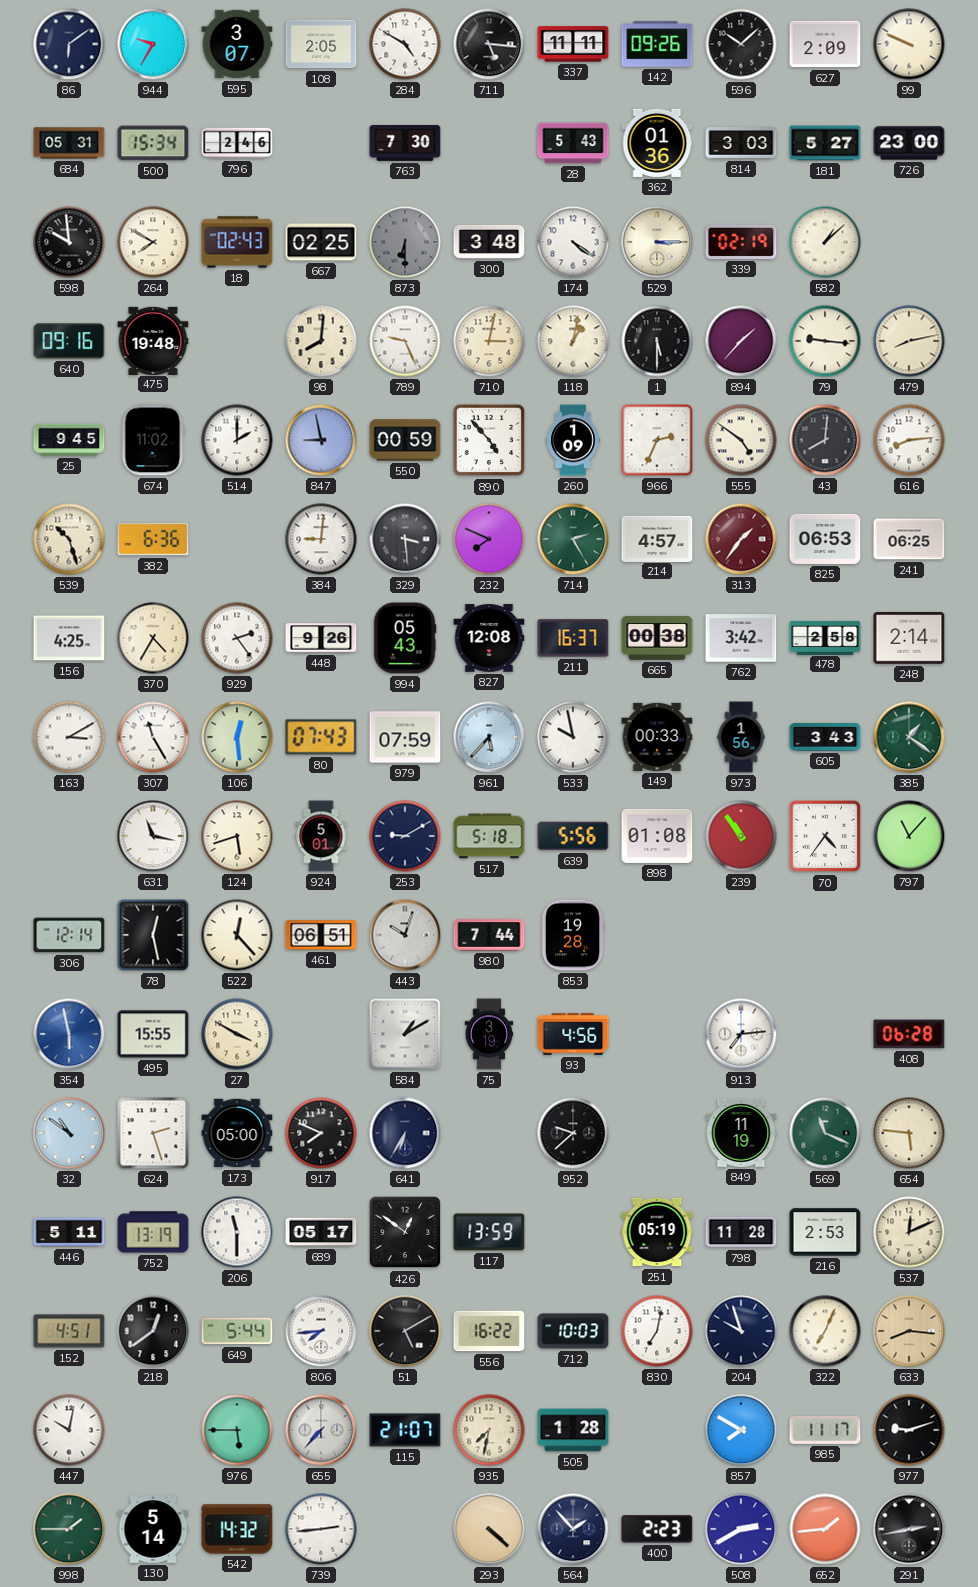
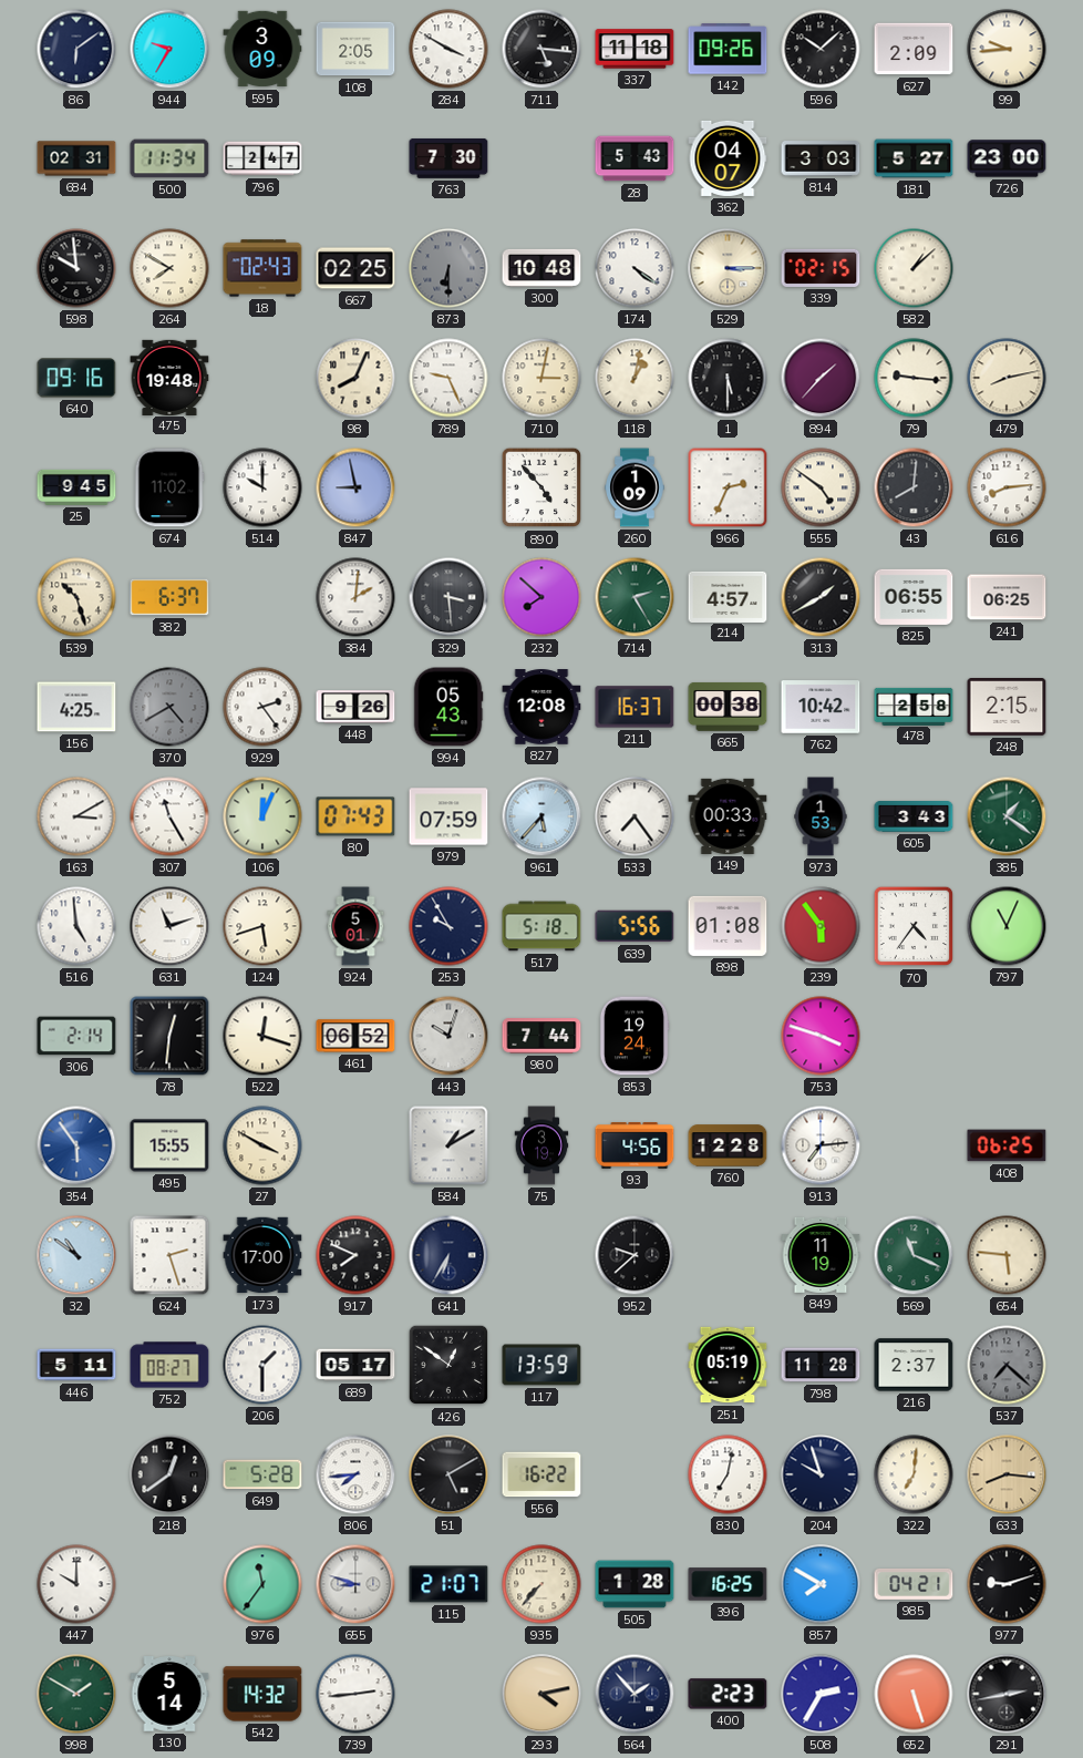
595: 3:07 -> 3:09 (262, 49)
284: 4:50 -> 3:50 (448, 49)
337: 11:11 -> 11:18 (635, 49)
99: 9:49 -> 9:44 (1007, 49)
684: 05:31 -> 02:31 (76, 158)
500: 15:34 -> 11:34 (169, 158)
796: 2:46 -> 2:47 (262, 158)
362: 01:36 -> 04:07 (728, 158)
300: 3:48 -> 10:48 (541, 268)
339: 02:19 -> 02:15 (821, 268)
98: 8:01 -> 8:04 (355, 378)
514: 2:00 -> 10:00 (262, 487)
550: 00:59 -> none (405, 440)
382: 6:36 -> 6:37 (169, 597)
384: 9:01 -> 2:01 (355, 597)
232: 7:49 -> 7:52 (541, 597)
313: 1:36 -> 1:40 (821, 597)
313 dial: burgundy -> black (821, 597)
825: 06:53 -> 06:55 (914, 597)
370: 4:35 -> 4:40 (169, 707)
370 dial: cream -> grey (169, 707)
762: 3:42 -> 10:42 (821, 707)
248: 2:14 -> 2:15 (1007, 708)
106: 12:29 -> 12:04 (262, 816)
533: 9:58 -> 7:24 (635, 816)
973: 1:56 -> 1:53 (821, 816)
516: none -> 4:59 (76, 926)
631: 11:17 -> 11:12 (169, 926)
253: 9:10 -> 9:55 (448, 926)
239: 10:54 -> 5:54 (821, 926)
797: 11:07 -> 11:04 (1007, 926)
306: 12:14 -> 2:14 (76, 1036)
78: 12:28 -> 12:31 (169, 1036)
522: 12:23 -> 12:18 (262, 1036)
461: 06:51 -> 06:52 (355, 1036)
853: 19:28 -> 19:24 (635, 1036)
753: none -> 3:48 (821, 1036)
354: 5:58 -> 5:54 (76, 1145)
760: none -> 12:28 (728, 1145)
408: 06:28 -> 06:25 (1007, 1145)
173: 05:00 -> 17:00 (262, 1255)
752: 13:19 -> 08:27 (169, 1365)
206: 11:30 -> 1:30 (262, 1365)
216: 2:53 -> 2:37 (914, 1365)
537: 12:11 -> 7:22 (1007, 1365)
537 dial: cream -> grey (1007, 1365)
152: 4:51 -> none (69, 1331)
649: 5:44 -> 5:28 (262, 1474)
712: 10:03 -> none (573, 1331)
322: 7:04 -> 7:01 (914, 1474)
447: 10:02 -> 10:00 (76, 1584)
976: 5:45 -> 11:36 (262, 1584)
655: 7:37 -> 8:48 (355, 1584)
935: 7:32 -> 7:37 (541, 1584)
396: none -> 16:25 (728, 1584)
985: 11:17 -> 04:21 (914, 1584)
998: 1:45 -> 1:50 (76, 1694)
293: 4:22 -> 4:13 (541, 1694)
508: 2:40 -> 2:35 (821, 1694)
652: 1:44 -> 5:27 (914, 1694)
